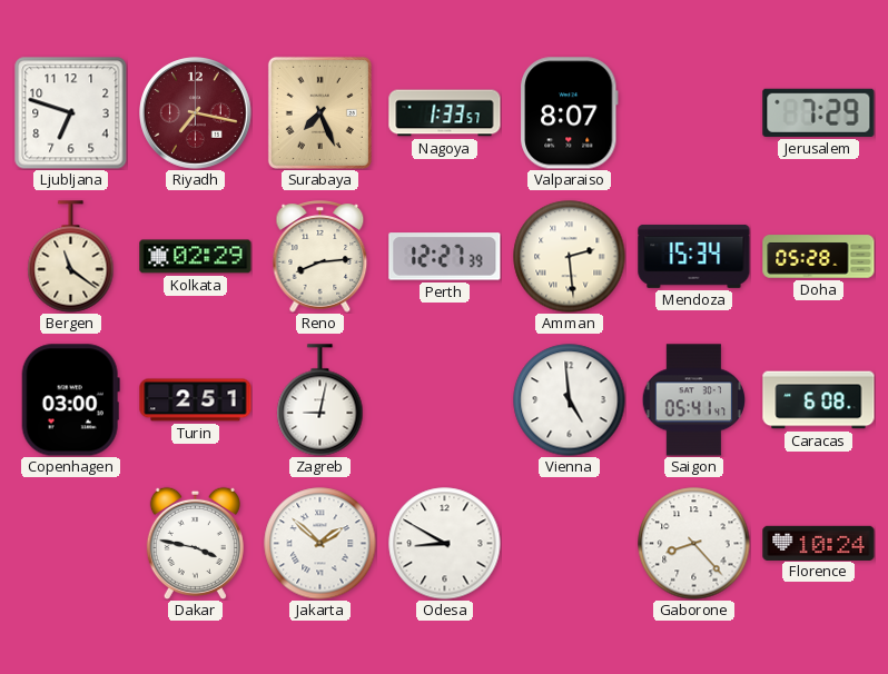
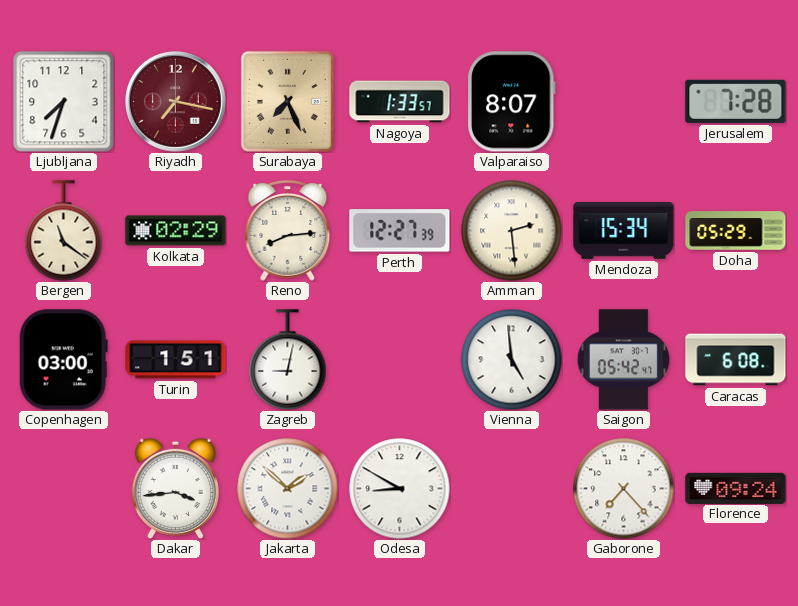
Ljubljana: 6:48 -> 7:33 (64, 102)
Jerusalem: 7:29 -> 7:28 (736, 101)
Doha: 05:28 -> 05:29 (736, 231)
Turin: 2:51 -> 1:51 (176, 360)
Saigon: 05:41 -> 05:42 (624, 360)
Dakar: 3:47 -> 3:44 (175, 488)
Gaborone: 8:23 -> 7:23 (624, 489)
Florence: 10:24 -> 09:24 (736, 488)
